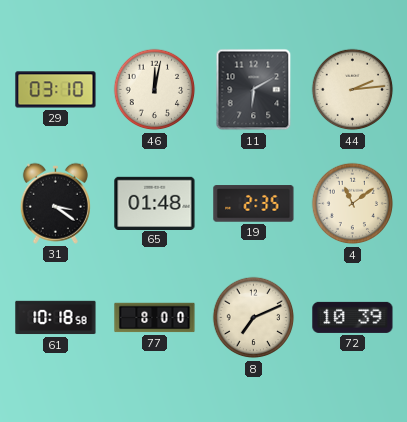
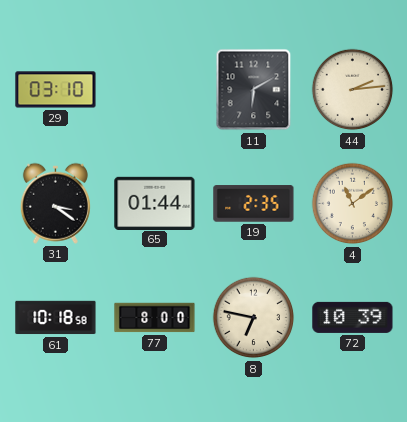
46: 12:02 -> none (155, 90)
65: 01:48 -> 01:44 (155, 203)
8: 7:11 -> 6:47 (254, 318)
